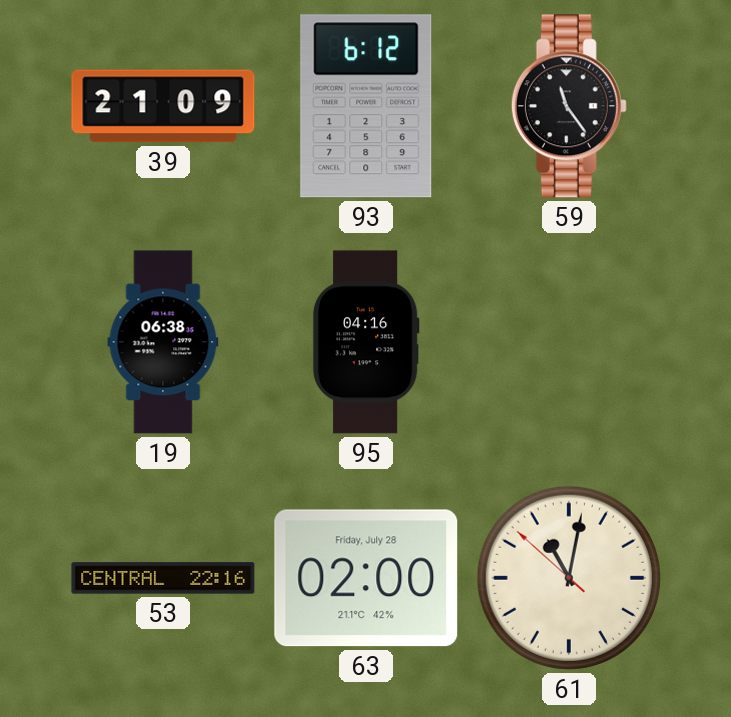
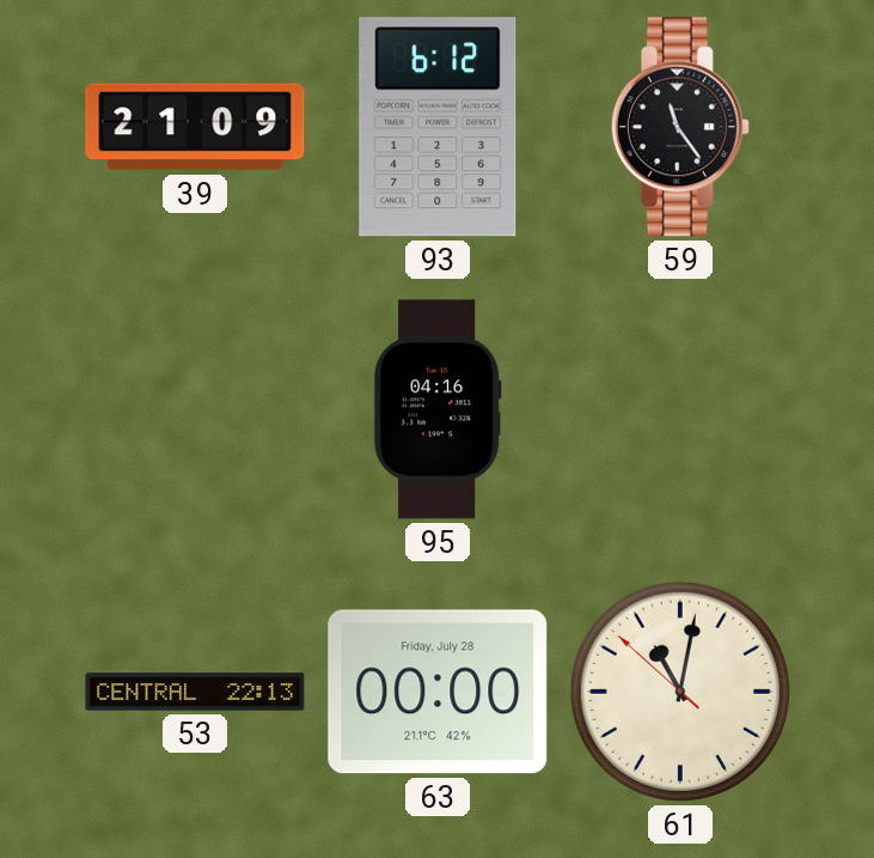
19: 06:38 -> none (163, 342)
53: 22:16 -> 22:13 (195, 692)
63: 02:00 -> 00:00 (438, 692)
